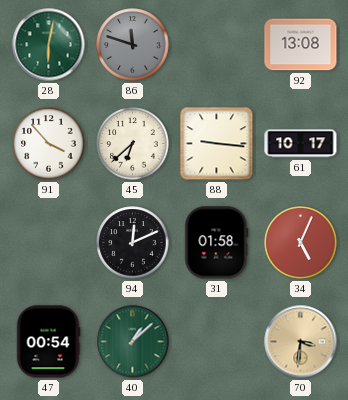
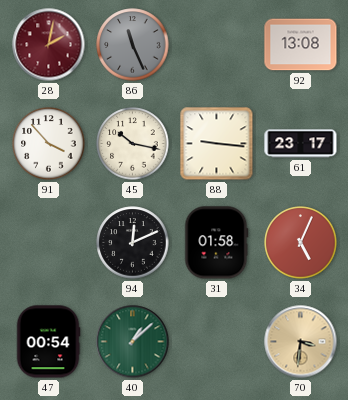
28: 6:02 -> 2:02 (49, 45)
28 dial: green -> burgundy (49, 45)
86: 11:48 -> 11:26 (133, 45)
45: 6:38 -> 10:17 (133, 144)
61: 10:17 -> 23:17 (301, 144)
